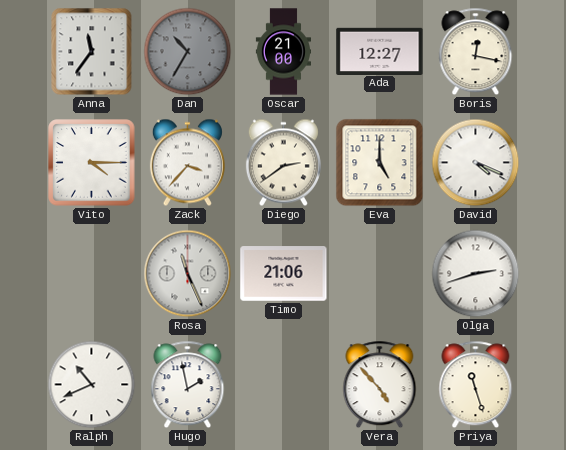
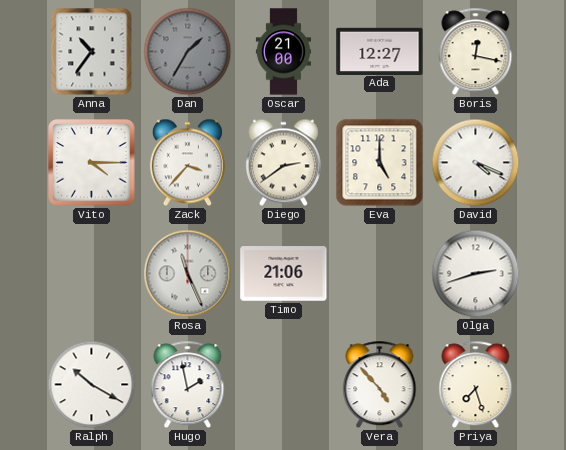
Anna: 11:36 -> 10:36 (92, 52)
Dan: 10:35 -> 1:35 (188, 52)
Ralph: 10:41 -> 10:20 (92, 385)
Priya: 11:27 -> 7:27 (476, 385)
